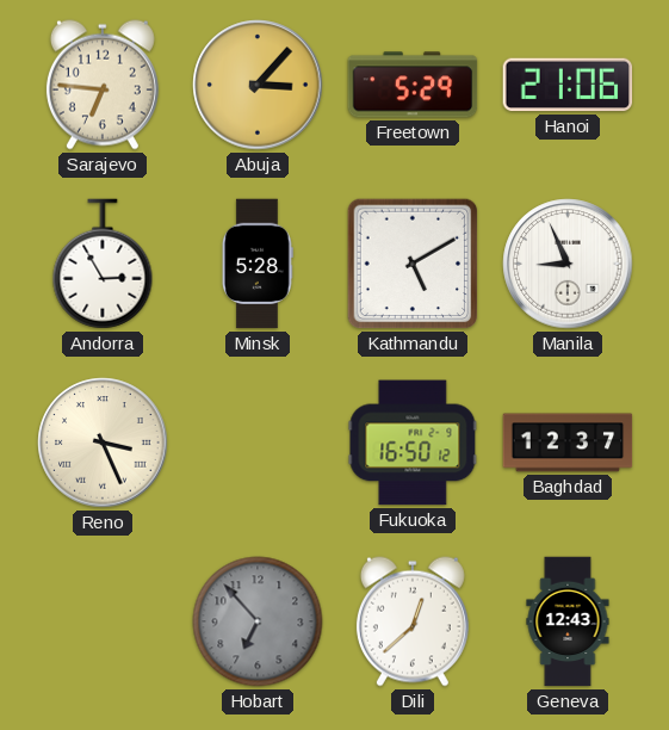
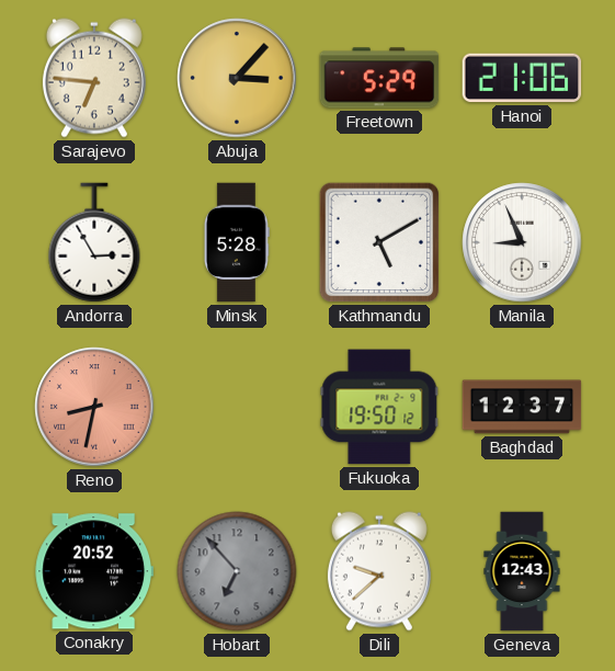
Reno: 3:26 -> 8:32 (94, 407)
Reno dial: cream -> salmon (94, 407)
Fukuoka: 16:50 -> 19:50 (379, 407)
Conakry: none -> 20:52 (94, 571)
Dili: 12:38 -> 9:38 (379, 571)
